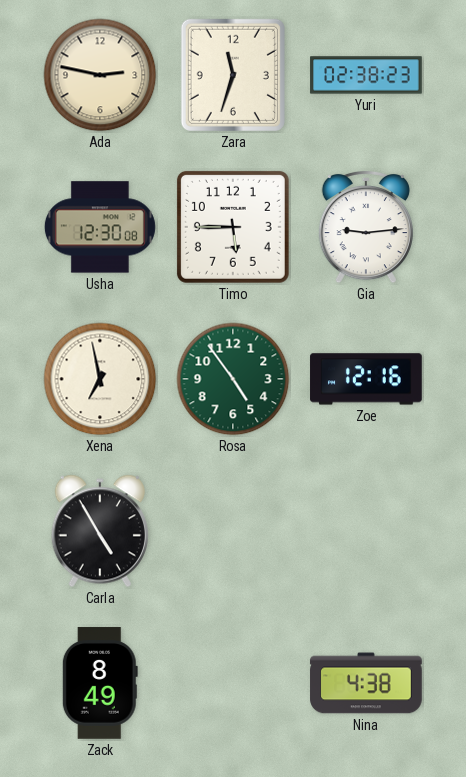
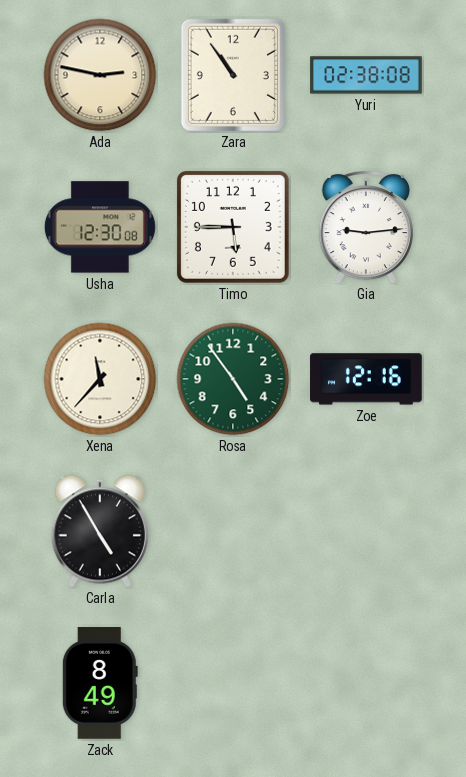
Zara: 11:33 -> 10:54 (233, 75)
Yuri: 02:38:23 -> 02:38:08 (366, 75)
Xena: 6:58 -> 11:37 (100, 379)
Nina: 4:38 -> none (366, 683)
